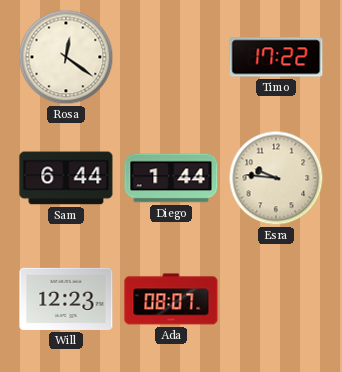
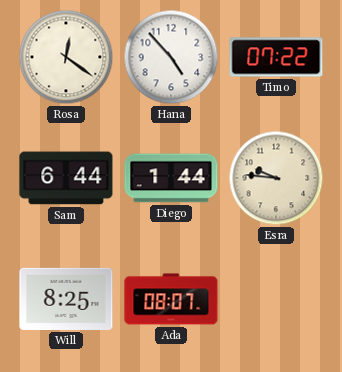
Hana: none -> 4:53 (171, 57)
Timo: 17:22 -> 07:22 (276, 57)
Will: 12:23 -> 8:25 (66, 299)
